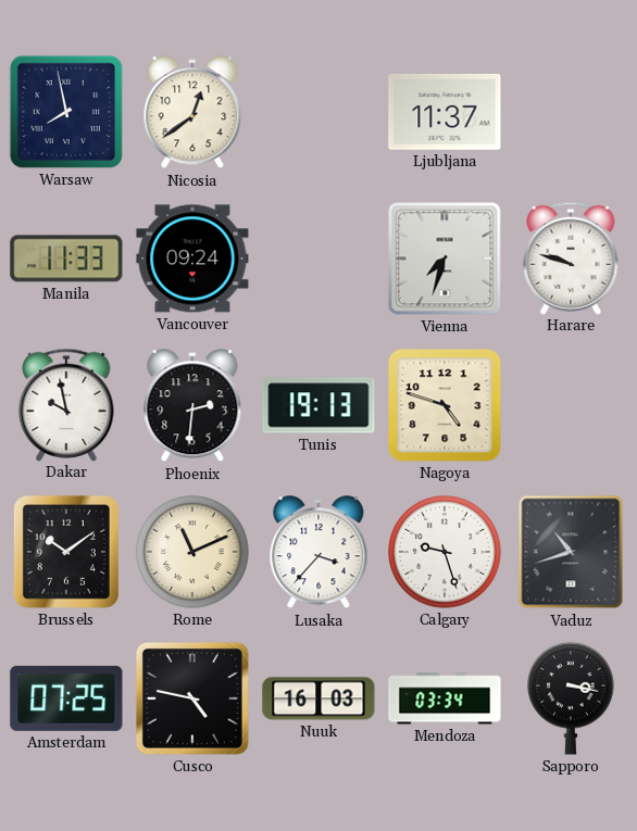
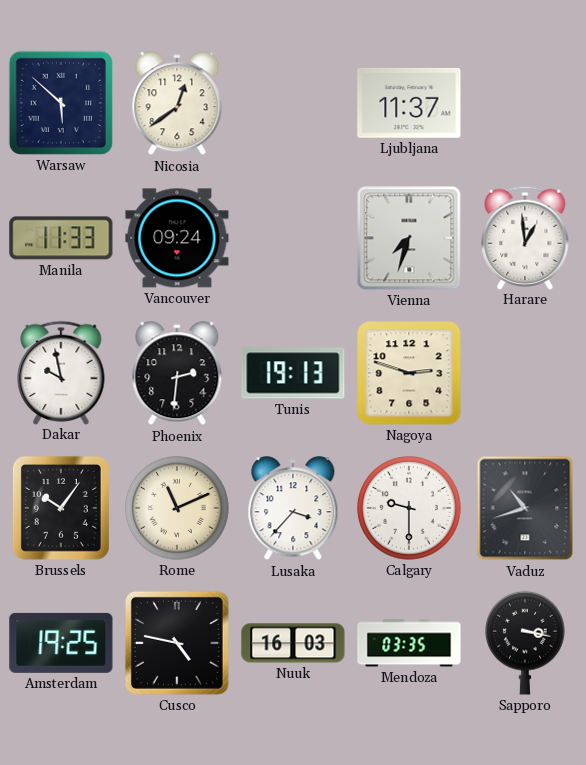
Warsaw: 7:58 -> 5:52 (61, 103)
Harare: 9:48 -> 12:59 (525, 237)
Nagoya: 4:48 -> 2:48 (409, 373)
Brussels: 10:09 -> 10:06 (61, 508)
Calgary: 9:27 -> 9:30 (409, 508)
Amsterdam: 07:25 -> 19:25 (61, 643)
Mendoza: 03:34 -> 03:35 (409, 643)
